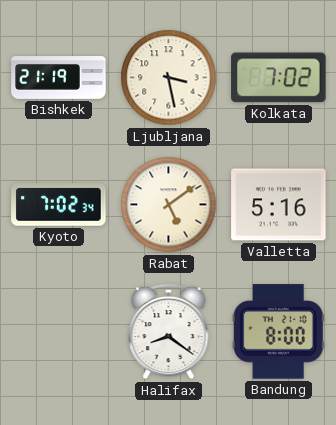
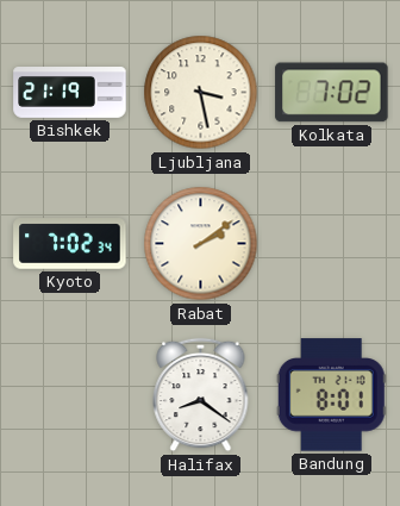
Rabat: 5:09 -> 2:09 (201, 244)
Valletta: 5:16 -> none (279, 205)
Bandung: 8:00 -> 8:01 (331, 395)
